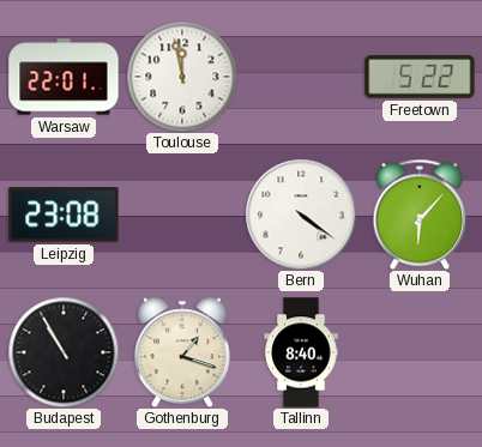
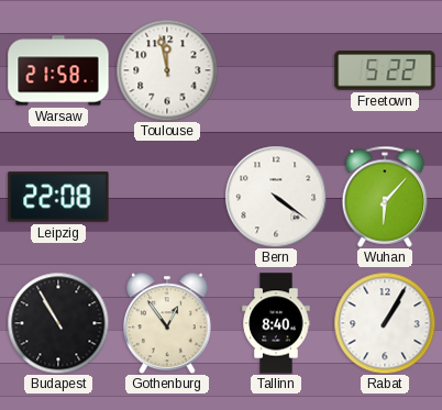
Warsaw: 22:01 -> 21:58 (58, 70)
Leipzig: 23:08 -> 22:08 (58, 197)
Gothenburg: 1:18 -> 12:54 (167, 323)
Rabat: none -> 1:05 (385, 323)
